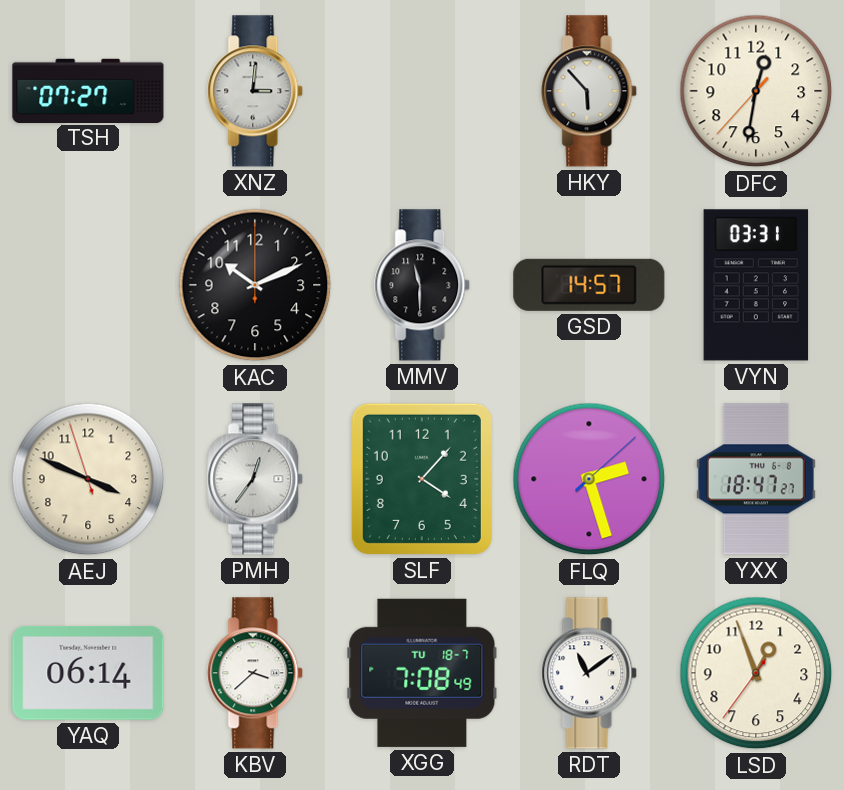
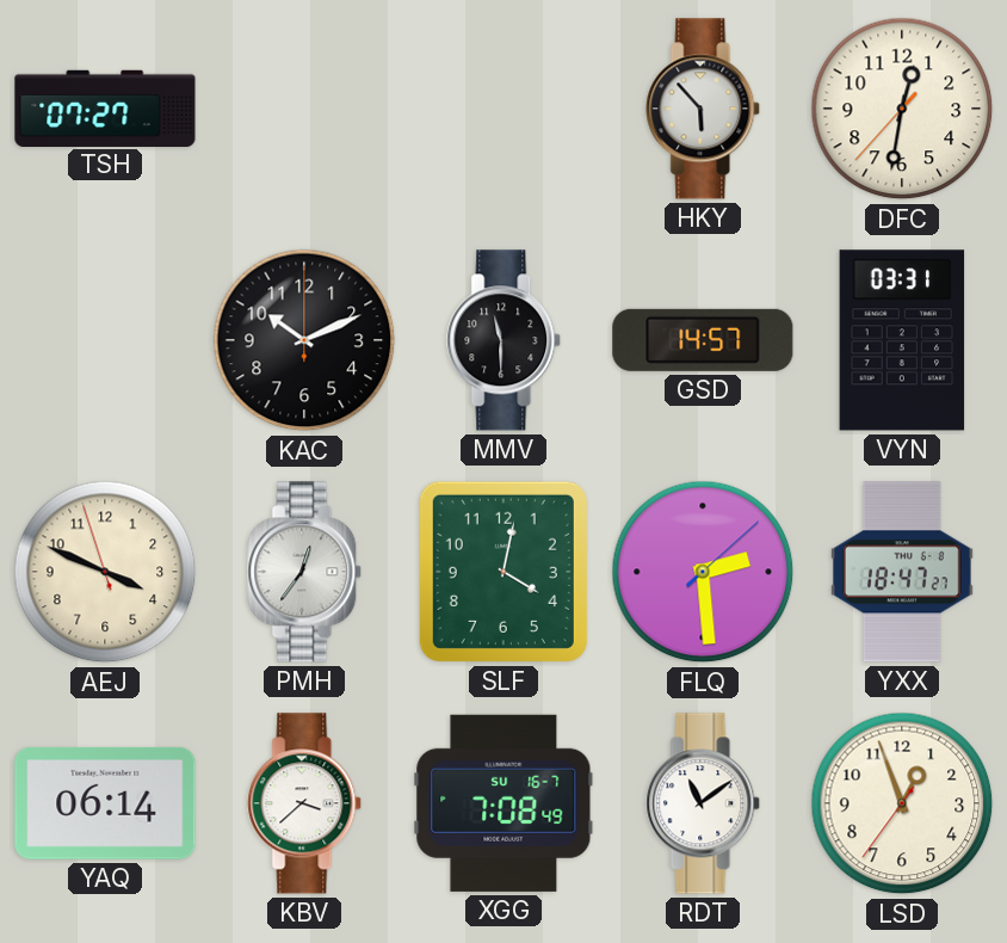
XNZ: 3:01 -> none (256, 91)
SLF: 4:07 -> 4:02 (504, 572)
FLQ: 2:27 -> 2:29 (703, 572)
XGG date: TU 18-7 -> SU 16-7 (504, 803)
